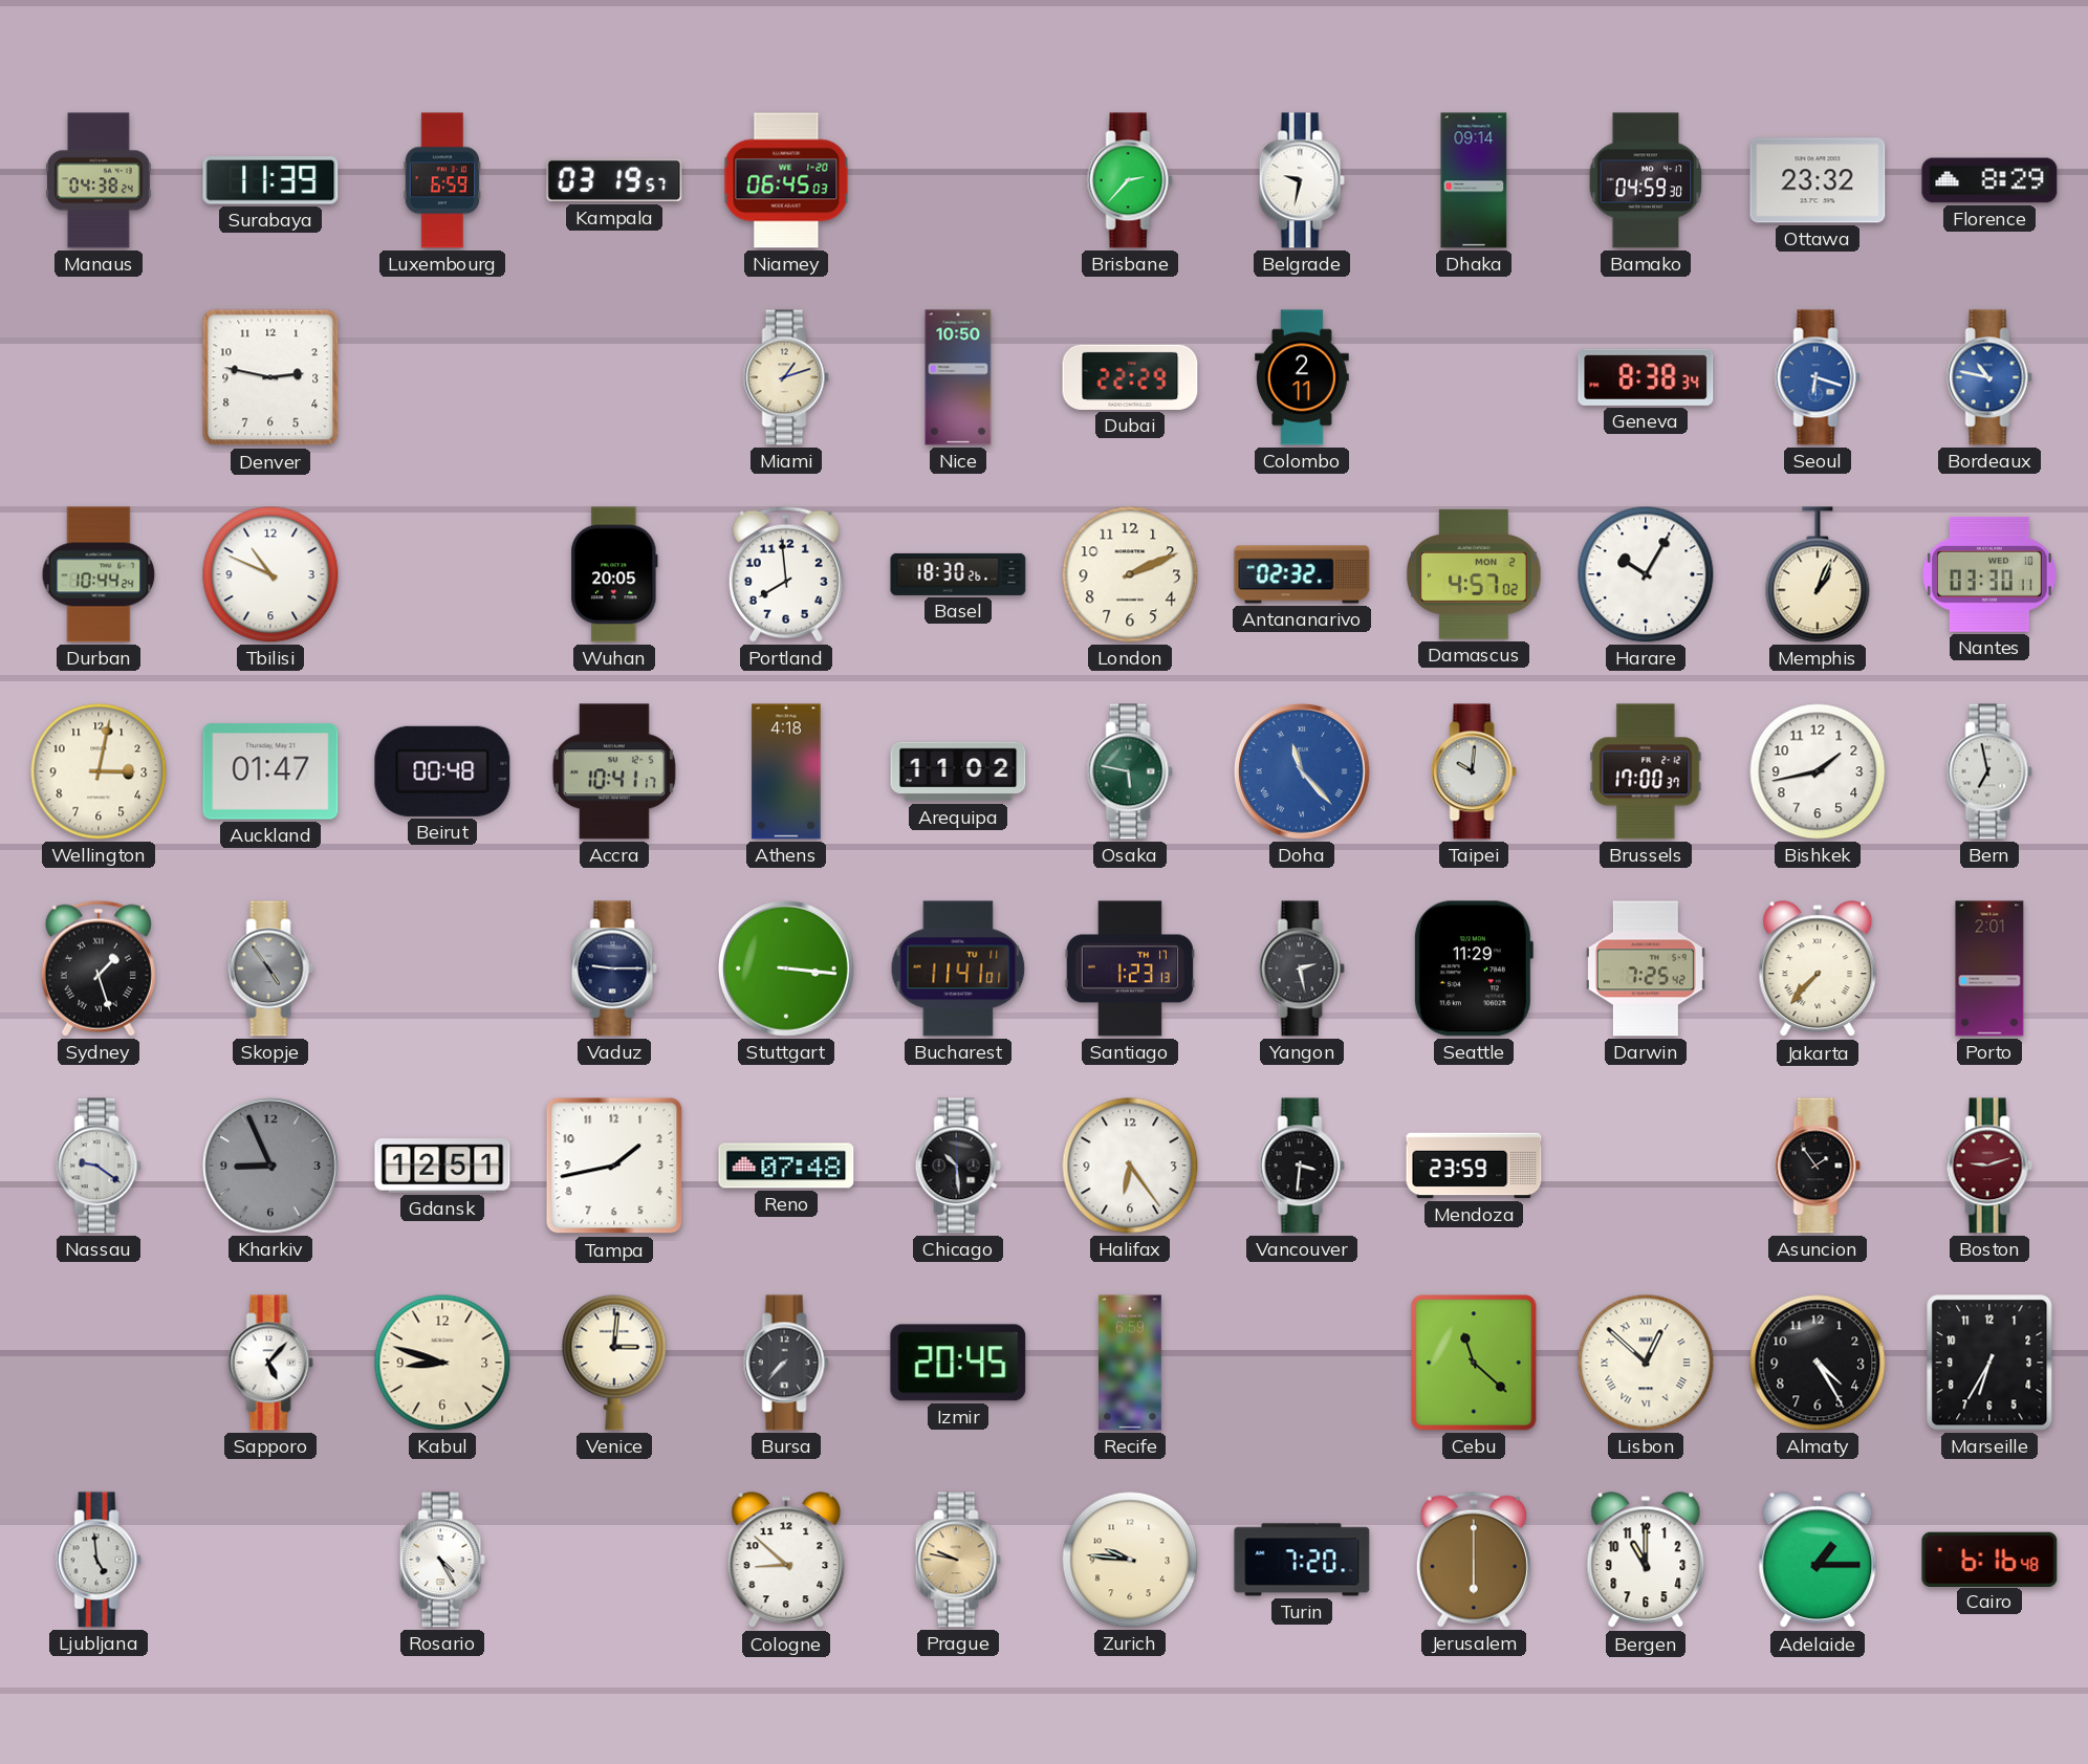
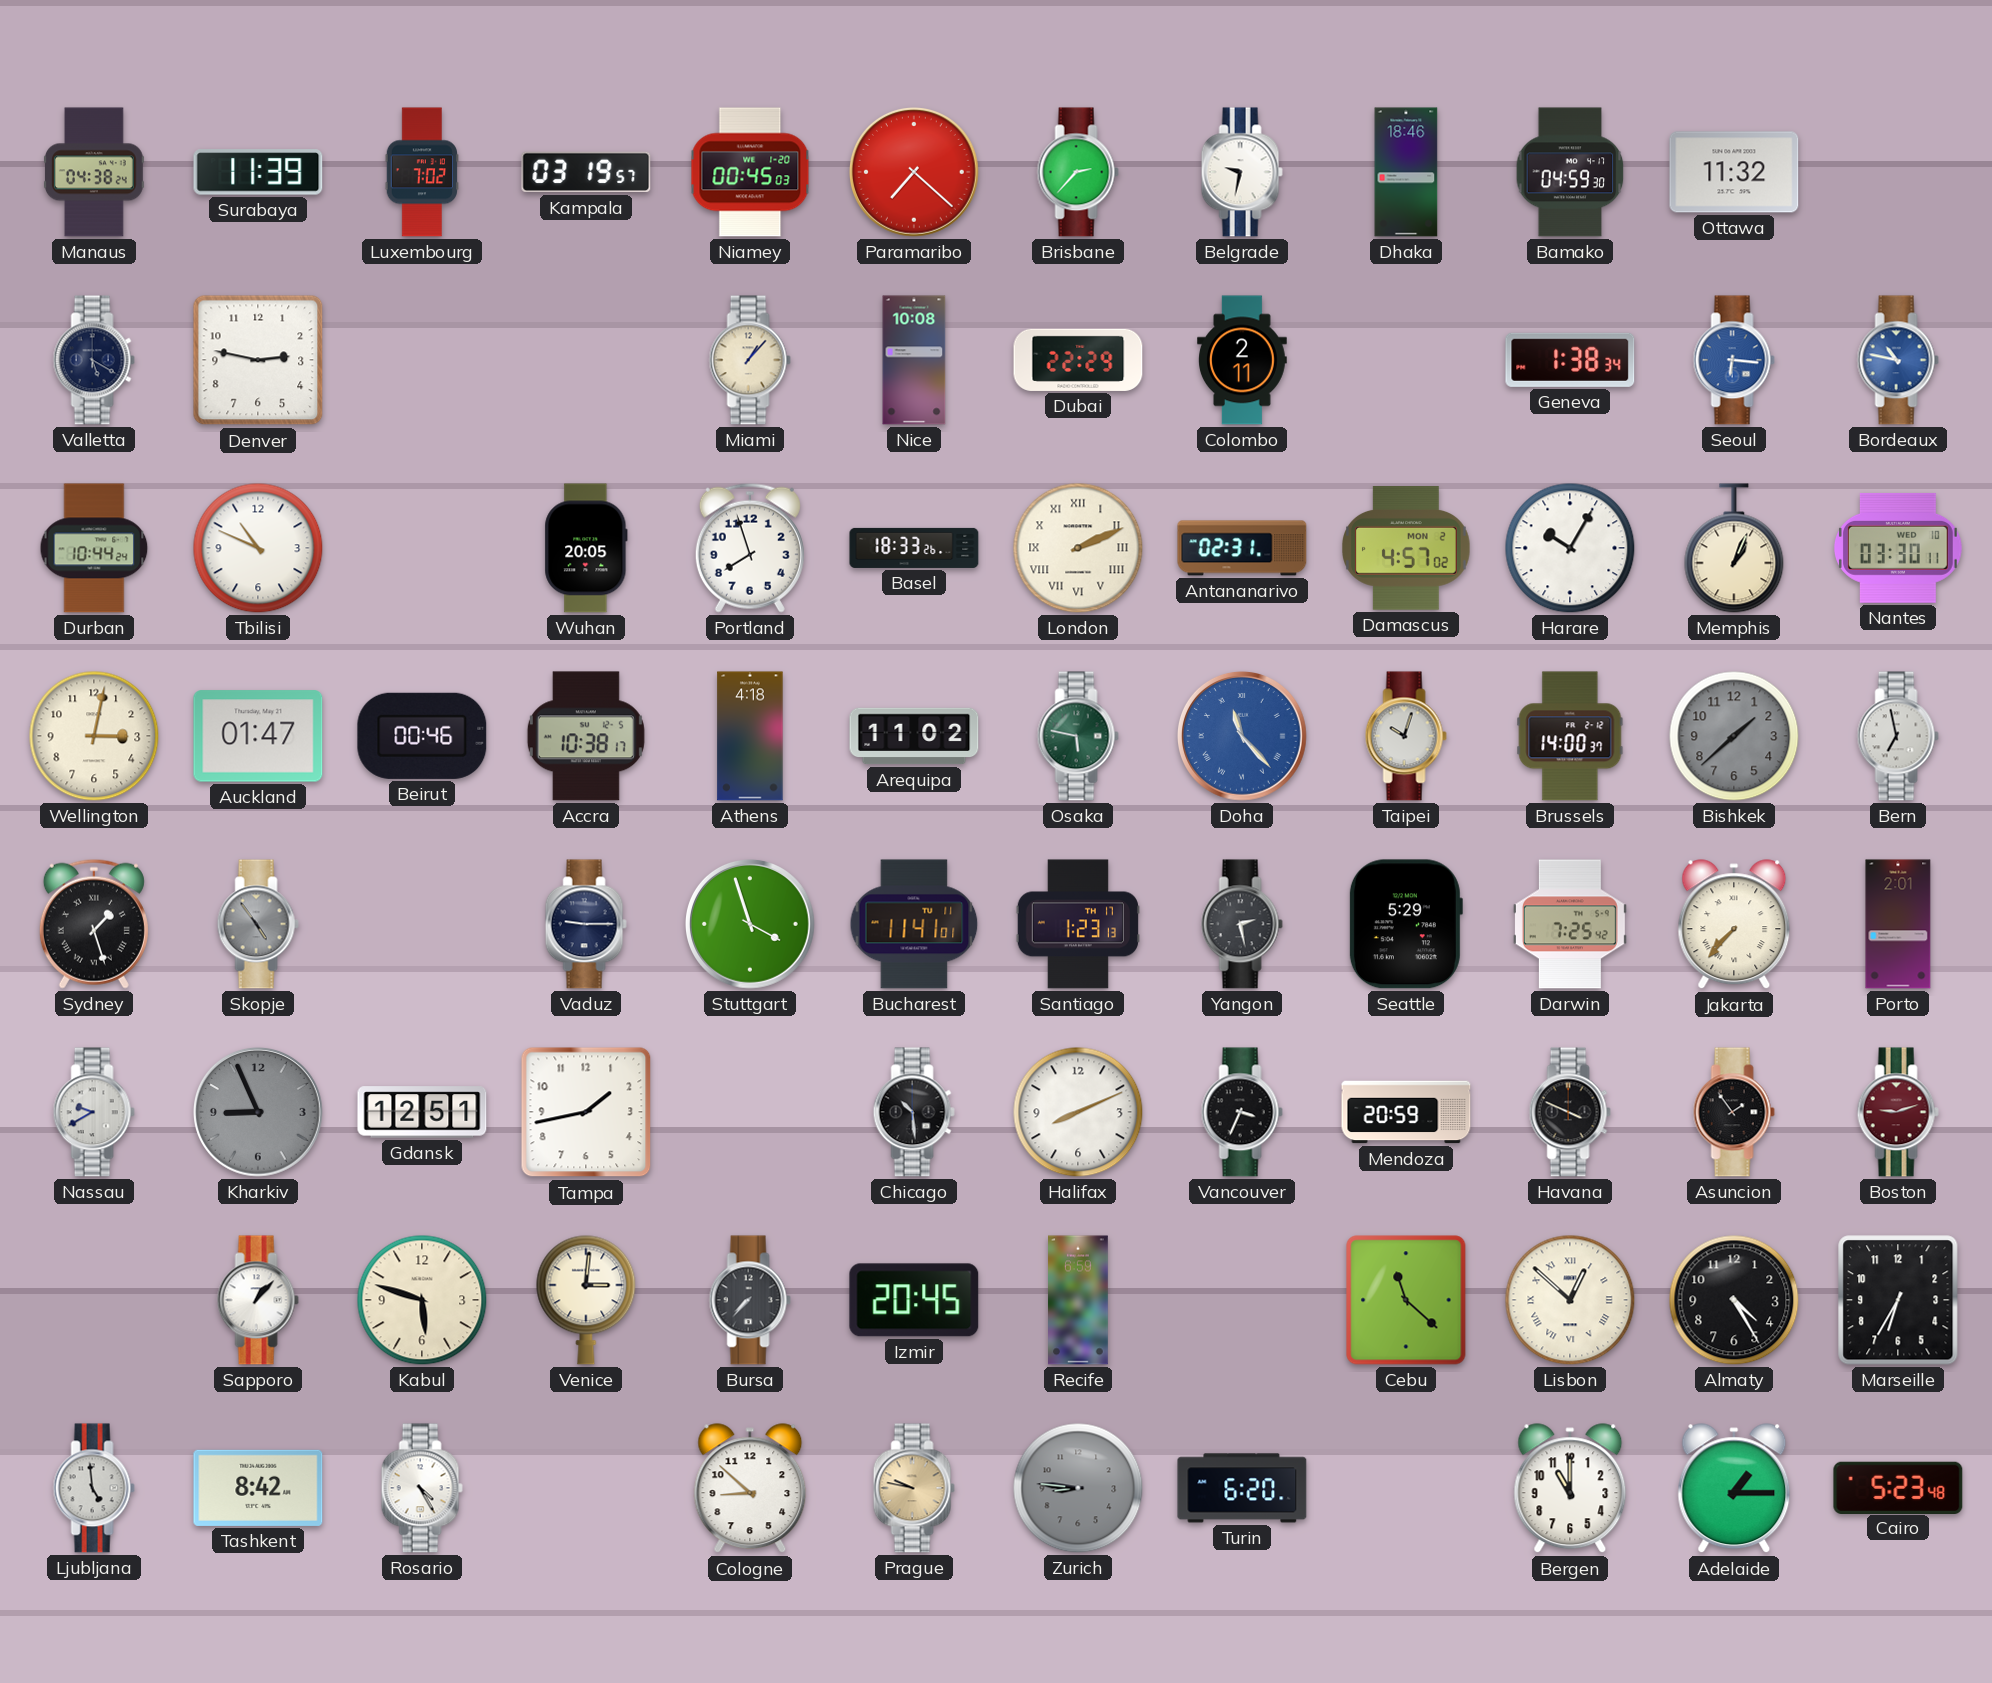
Luxembourg: 6:59 -> 7:02 (422, 172)
Niamey: 06:45 -> 00:45 (750, 172)
Paramaribo: none -> 7:22 (915, 173)
Dhaka: 09:14 -> 18:46 (1406, 172)
Ottawa: 23:32 -> 11:32 (1734, 172)
Florence: 8:29 -> none (1989, 180)
Valletta: none -> 5:20 (94, 360)
Miami: 1:12 -> 1:07 (750, 360)
Nice: 10:50 -> 10:08 (914, 360)
Geneva: 8:38 -> 1:38 (1570, 360)
Seoul: 6:18 -> 6:16 (1734, 360)
Portland: 7:59 -> 7:57 (750, 548)
Basel: 18:30 -> 18:33 (914, 548)
London numerals: Arabic -> Roman (1078, 548)
Antananarivo: 02:32 -> 02:31 (1242, 548)
Beirut: 00:48 -> 00:46 (422, 736)
Accra: 10:41 -> 10:38 (586, 736)
Taipei: 10:01 -> 10:03 (1406, 736)
Brussels: 17:00 -> 14:00 (1570, 736)
Bishkek: 1:43 -> 1:38 (1734, 736)
Bishkek dial: white -> grey (1734, 736)
Stuttgart: 3:16 -> 3:57 (751, 925)
Seattle: 11:29 -> 5:29 (1405, 924)
Nassau: 9:21 -> 9:40 (94, 1112)
Reno: 07:48 -> none (786, 1166)
Halifax: 6:24 -> 8:11 (1078, 1112)
Vancouver: 3:31 -> 3:34 (1242, 1112)
Mendoza: 23:59 -> 20:59 (1406, 1112)
Havana: none -> 3:49 (1570, 1112)
Sapporo: 5:07 -> 1:07 (258, 1300)
Kabul: 8:48 -> 5:48 (422, 1300)
Tashkent: none -> 8:42 (258, 1488)
Zurich: 9:46 -> 8:46 (1078, 1488)
Zurich dial: cream -> grey (1078, 1488)
Turin: 7:20 -> 6:20 (1242, 1488)
Jerusalem: 6:00 -> none (1474, 1560)
Cairo: 6:16 -> 5:23 (1898, 1487)
